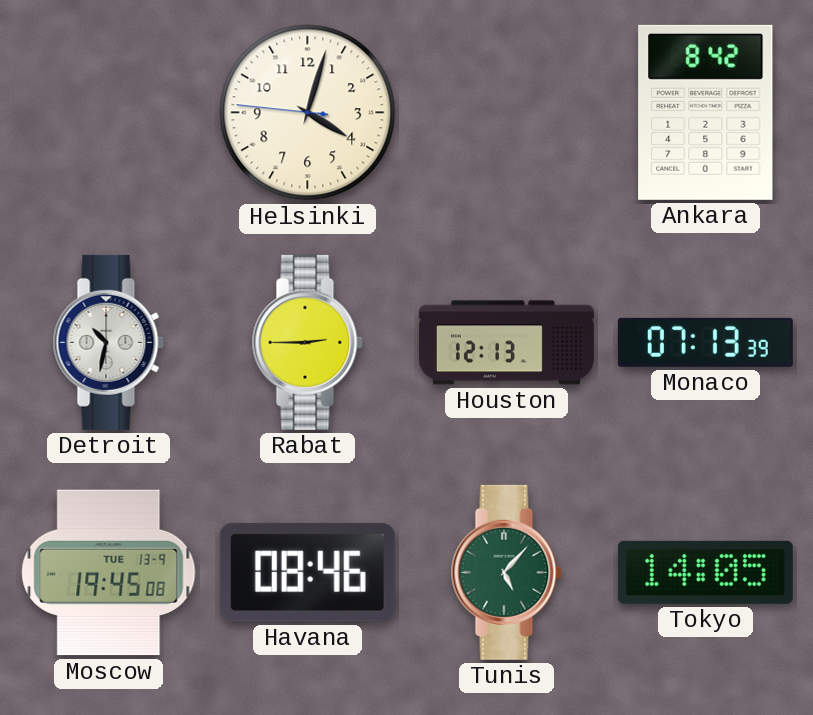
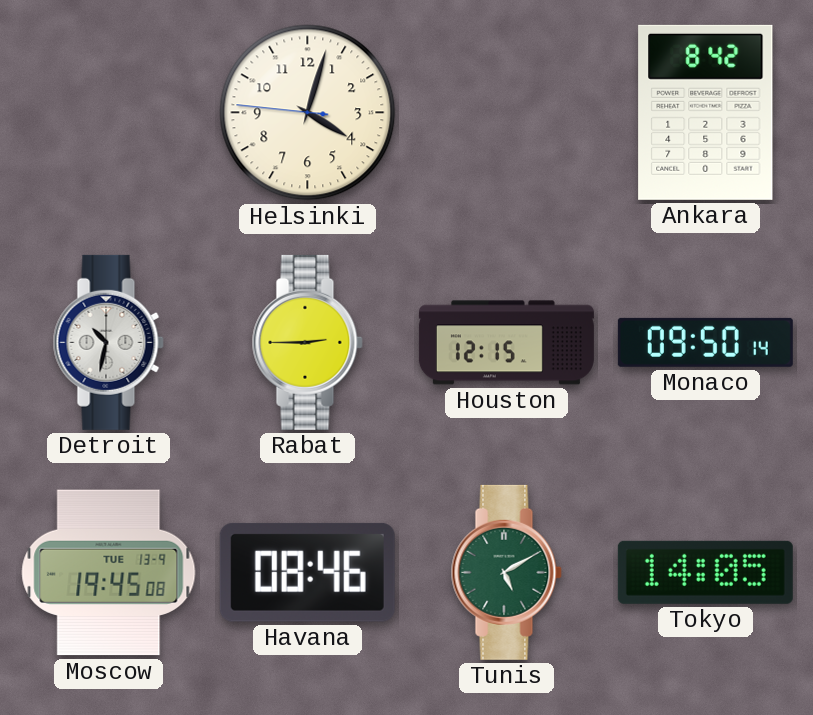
Houston: 12:13 -> 12:15 (506, 343)
Monaco: 07:13 -> 09:50 (705, 342)
Tunis: 5:07 -> 5:10 (506, 572)
